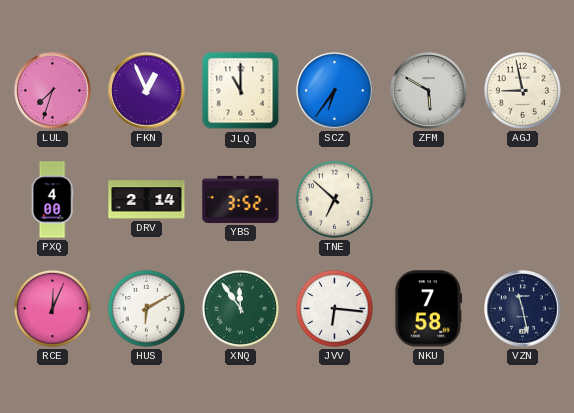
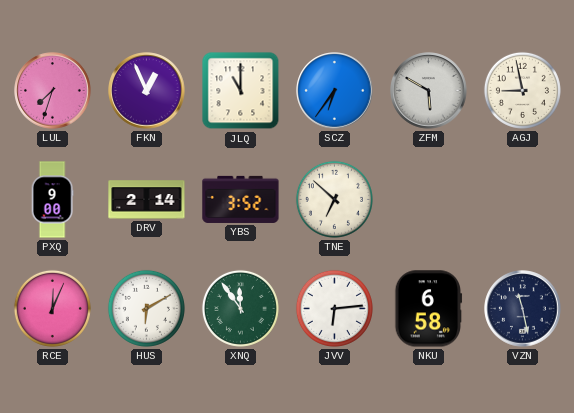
PXQ: 4:00 -> 9:00 (52, 200)
JVV: 6:16 -> 6:14 (334, 308)
NKU: 7:58 -> 6:58 (429, 309)
